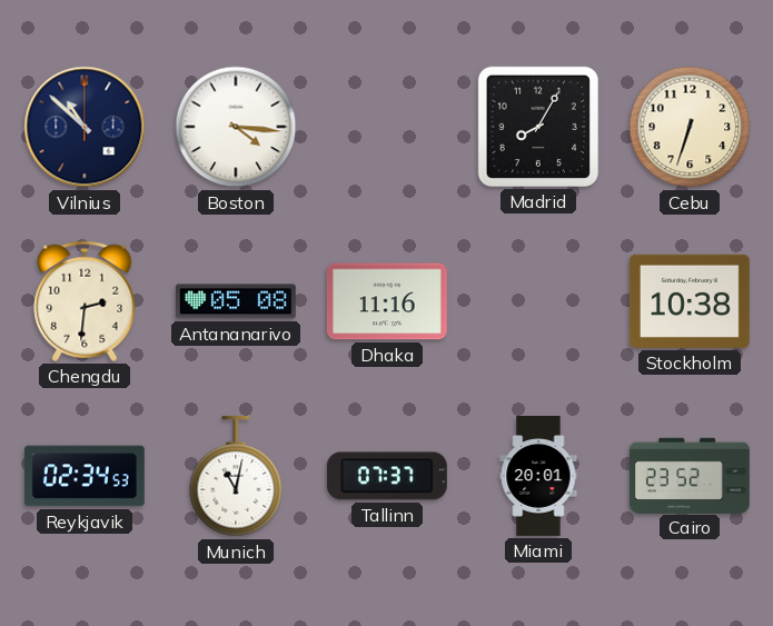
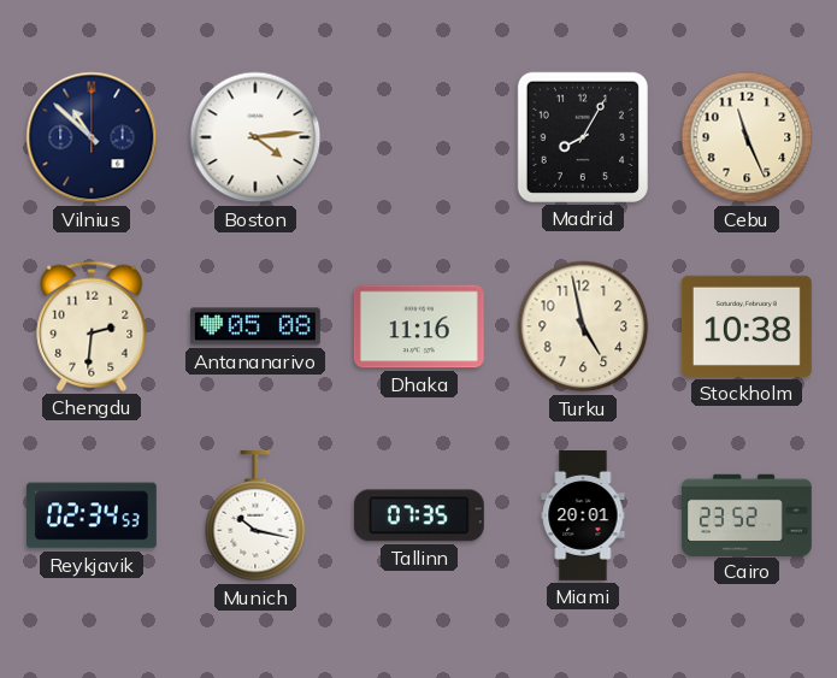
Boston: 4:16 -> 4:14 (255, 137)
Cebu: 6:33 -> 11:26 (747, 137)
Turku: none -> 4:58 (583, 326)
Munich: 11:02 -> 10:17 (255, 515)
Tallinn: 07:37 -> 07:35 (419, 515)
